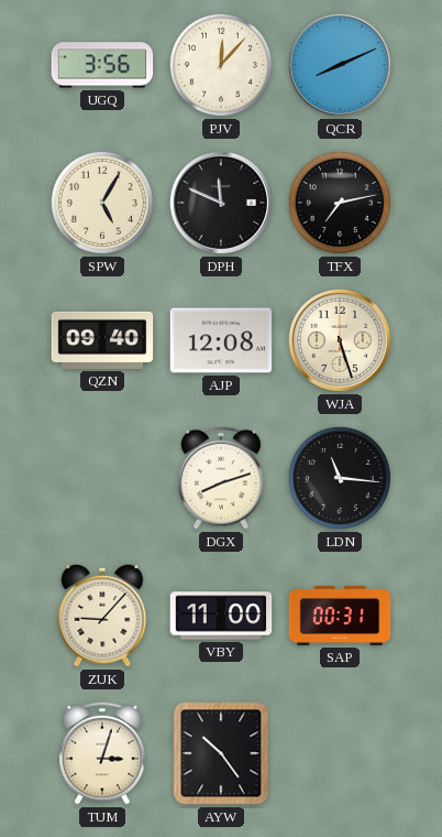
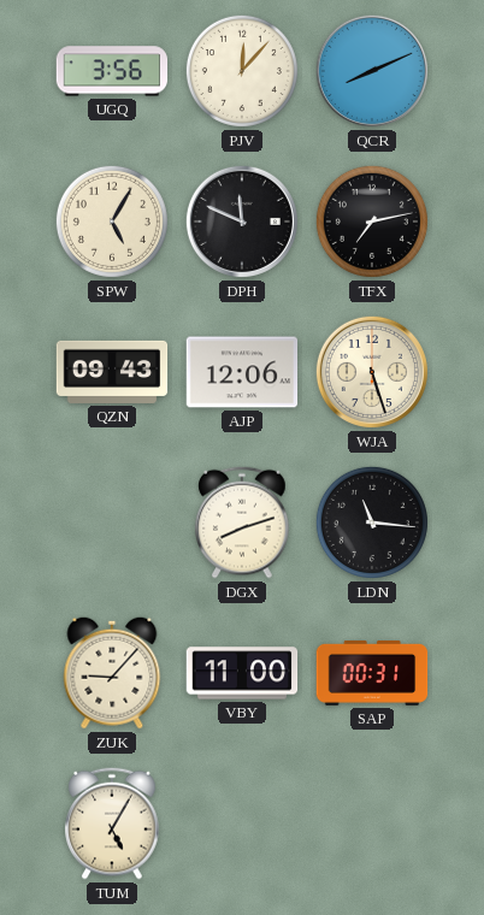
QZN: 09:40 -> 09:43 (112, 372)
AJP: 12:08 -> 12:06 (242, 372)
TUM: 3:03 -> 5:05 (112, 823)
AYW: 10:24 -> none (221, 753)
